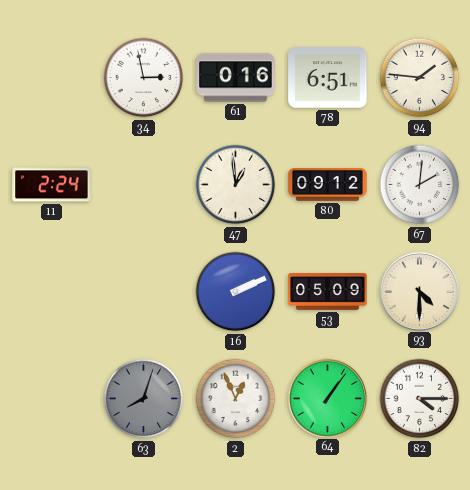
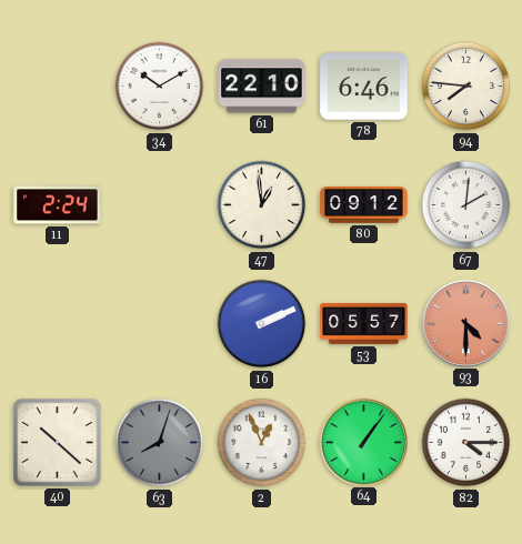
34: 2:58 -> 10:10 (160, 87)
61: 0:16 -> 22:10 (262, 87)
78: 6:51 -> 6:46 (364, 87)
94: 1:46 -> 7:46 (466, 87)
53: 05:09 -> 05:57 (364, 323)
93 dial: cream -> salmon (465, 323)
40: none -> 10:22 (58, 443)
